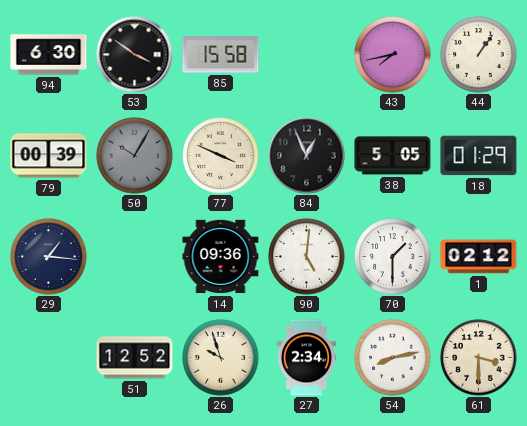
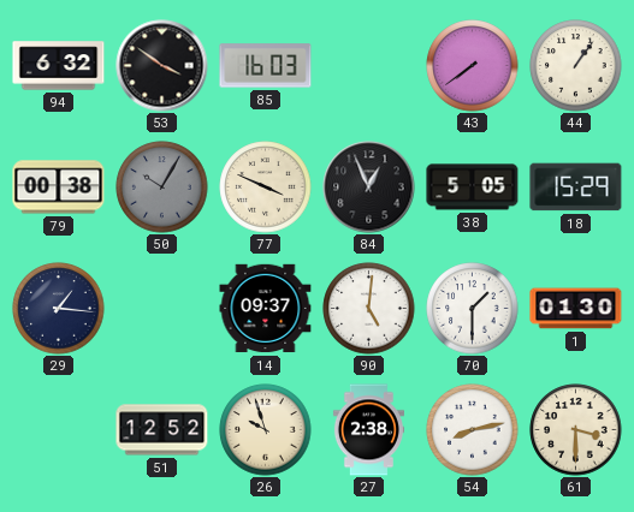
94: 6:30 -> 6:32 (59, 66)
85: 15:58 -> 16:03 (266, 66)
43: 7:43 -> 7:39 (473, 66)
79: 00:39 -> 00:38 (59, 187)
18: 01:29 -> 15:29 (576, 187)
14: 09:36 -> 09:37 (266, 309)
1: 02:12 -> 01:30 (576, 309)
27: 2:34 -> 2:38 (368, 430)
